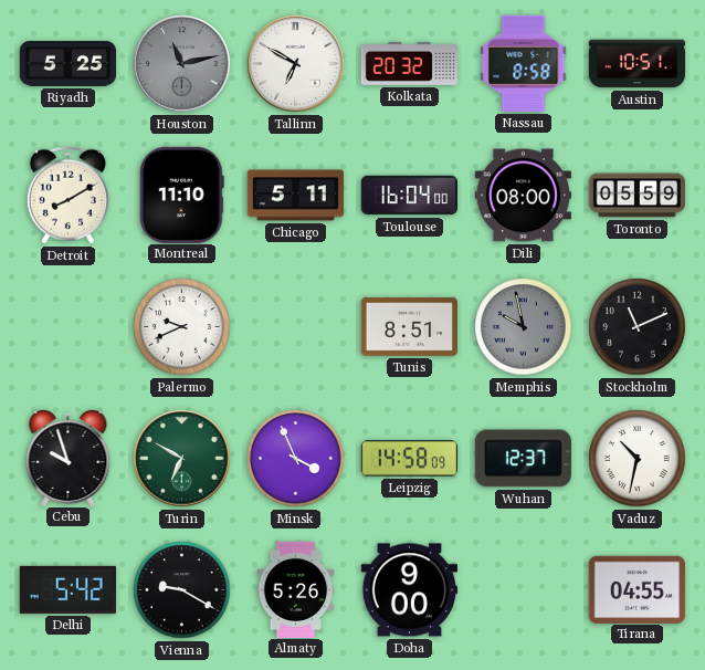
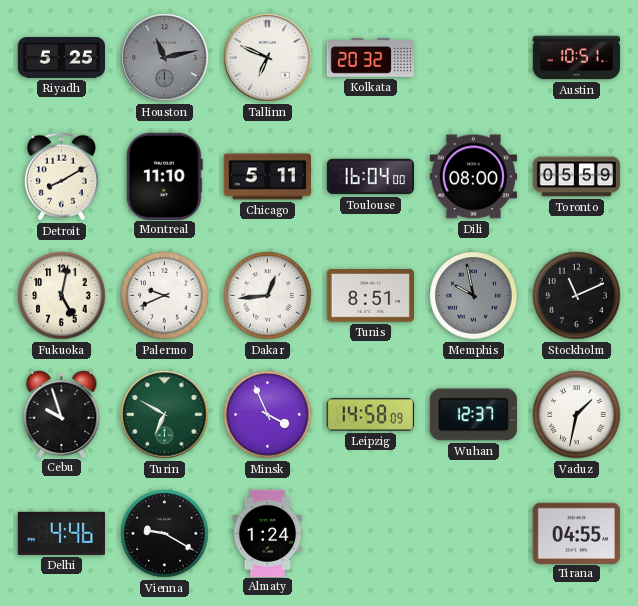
Tallinn: 6:50 -> 6:49 (268, 58)
Nassau: 8:58 -> none (524, 63)
Fukuoka: none -> 5:02 (62, 296)
Dakar: none -> 12:44 (268, 296)
Vaduz: 10:32 -> 1:32 (577, 415)
Delhi: 5:42 -> 4:46 (61, 533)
Almaty: 5:26 -> 1:24 (268, 533)
Doha: 9:00 -> none (409, 590)
